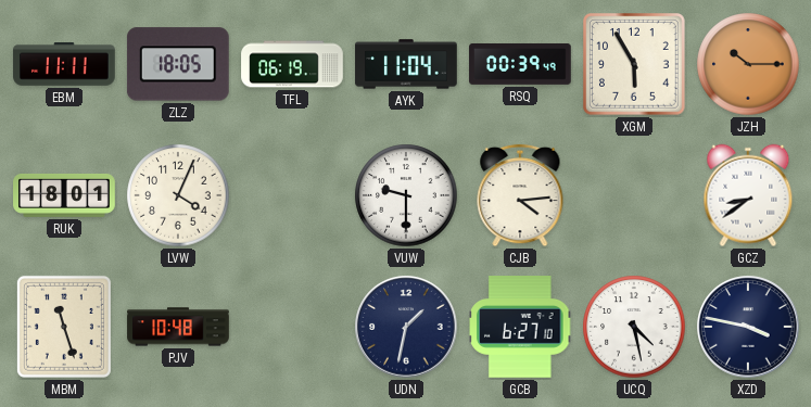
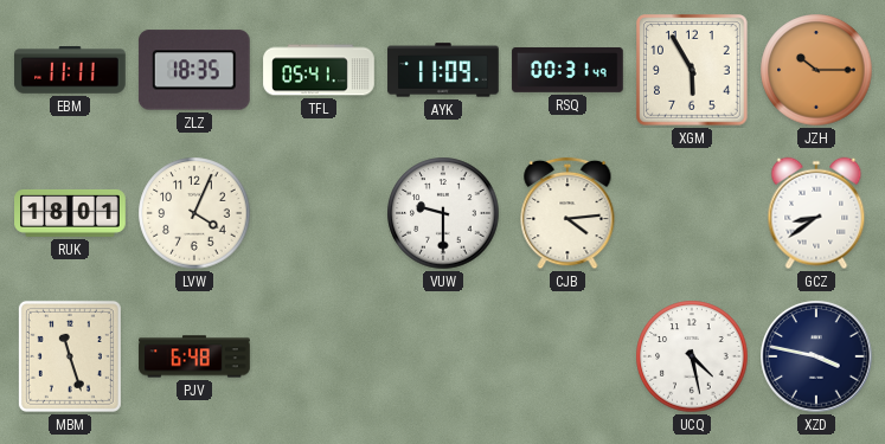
ZLZ: 18:05 -> 18:35 (194, 70)
TFL: 06:19 -> 05:41 (319, 70)
AYK: 11:04 -> 11:09 (443, 70)
RSQ: 00:39 -> 00:31 (567, 70)
PJV: 10:48 -> 6:48 (194, 356)
UDN: 1:32 -> none (406, 327)
GCB: 6:27 -> none (520, 327)
